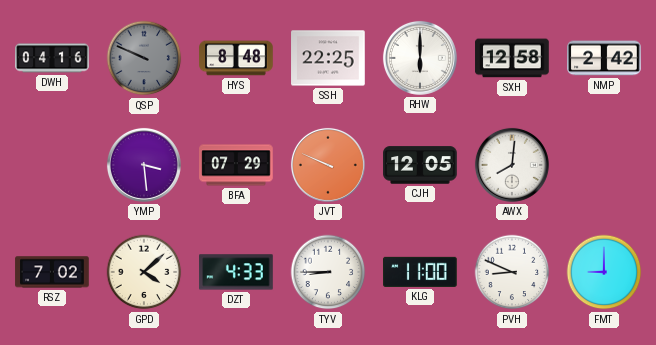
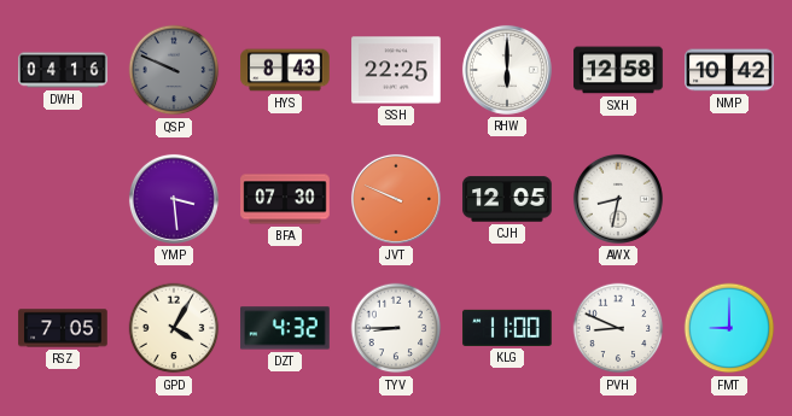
HYS: 8:48 -> 8:43 (285, 70)
NMP: 2:42 -> 10:42 (729, 70)
BFA: 07:29 -> 07:30 (285, 199)
AWX: 8:01 -> 8:32 (618, 199)
RSZ: 7:02 -> 7:05 (63, 328)
GPD: 4:08 -> 4:05 (174, 328)
DZT: 4:33 -> 4:32 (285, 328)
